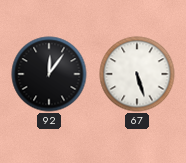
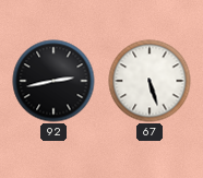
92: 12:06 -> 2:43 (53, 81)
